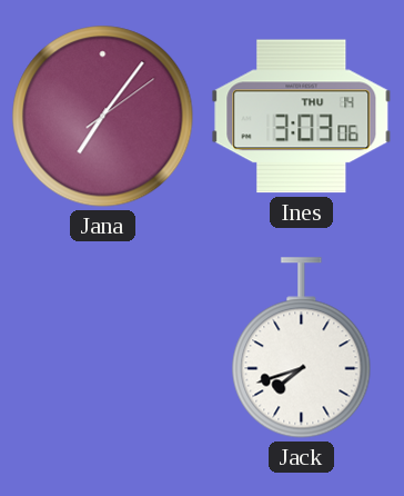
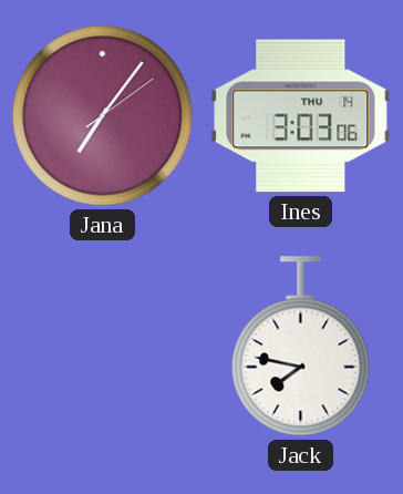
Jack: 7:42 -> 7:47 (301, 347)
